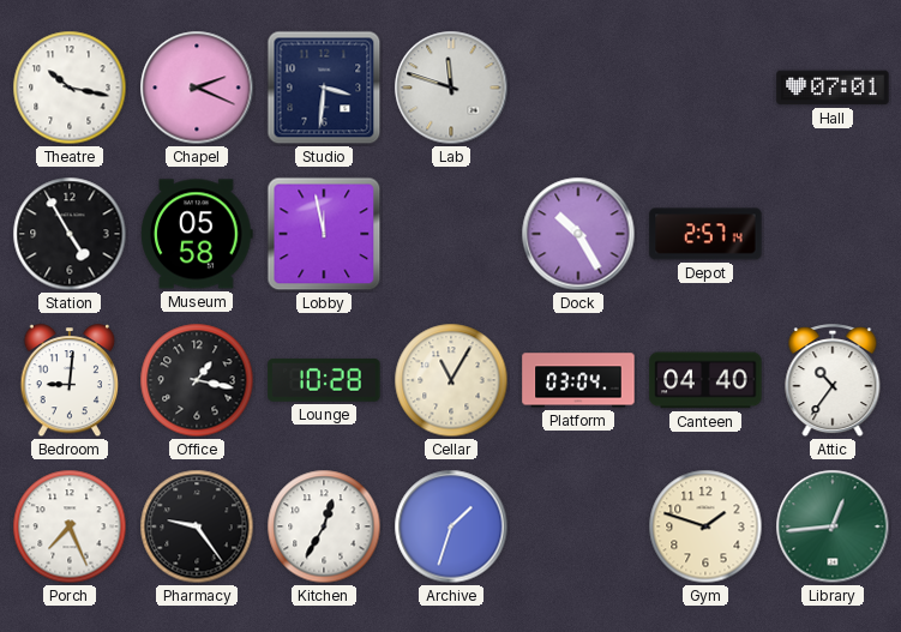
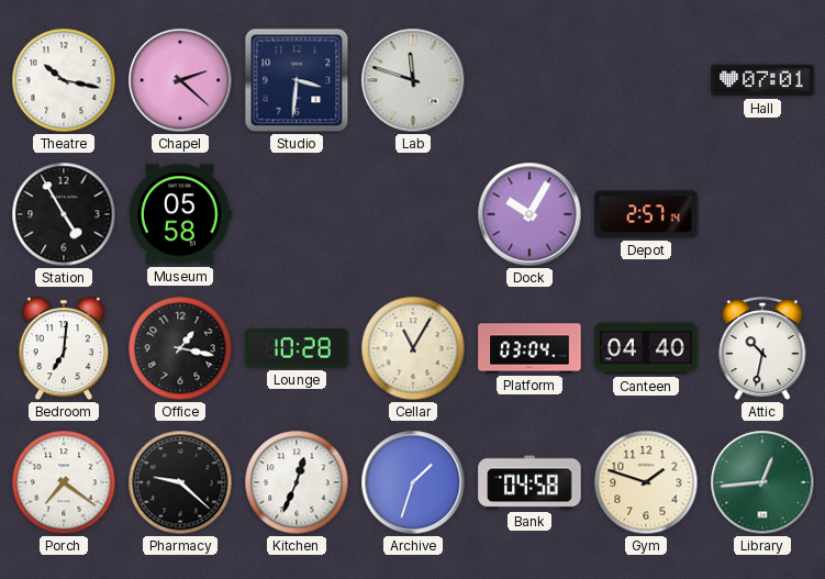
Chapel: 2:19 -> 2:22 (180, 80)
Lobby: 11:58 -> none (324, 234)
Dock: 10:25 -> 10:05 (529, 214)
Bedroom: 9:01 -> 7:01 (64, 349)
Attic: 10:36 -> 10:32 (762, 349)
Porch: 7:26 -> 7:21 (64, 482)
Pharmacy: 9:24 -> 9:22 (180, 482)
Kitchen: 12:35 -> 12:34 (297, 482)
Bank: none -> 04:58 (529, 482)
